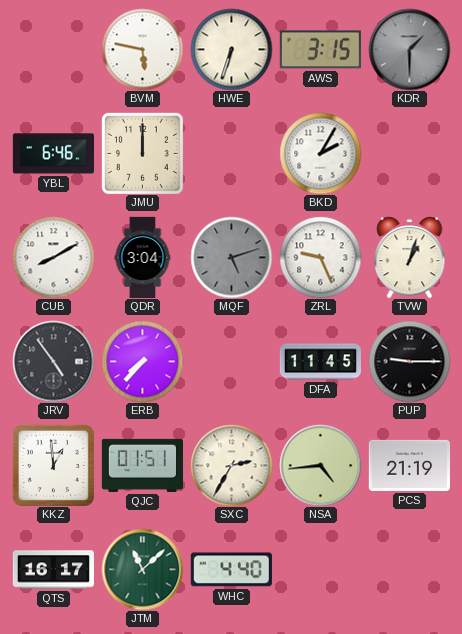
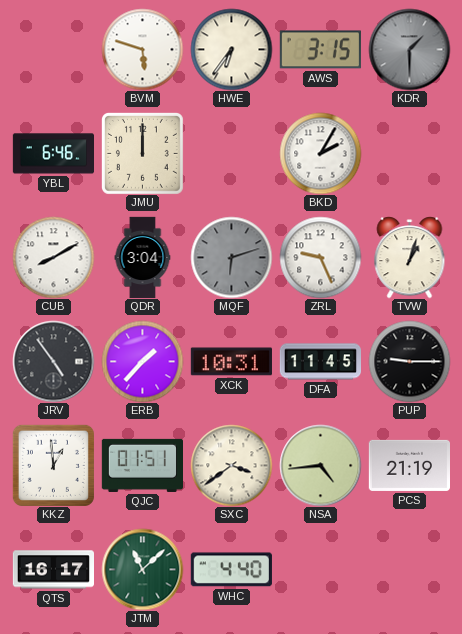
BVM: 5:47 -> 5:48 (142, 49)
HWE: 6:33 -> 6:36 (231, 49)
MQF: 5:12 -> 6:12 (231, 257)
ERB: 7:37 -> 1:37 (142, 361)
XCK: none -> 10:31 (231, 362)
SXC: 2:35 -> 3:39 (231, 465)
